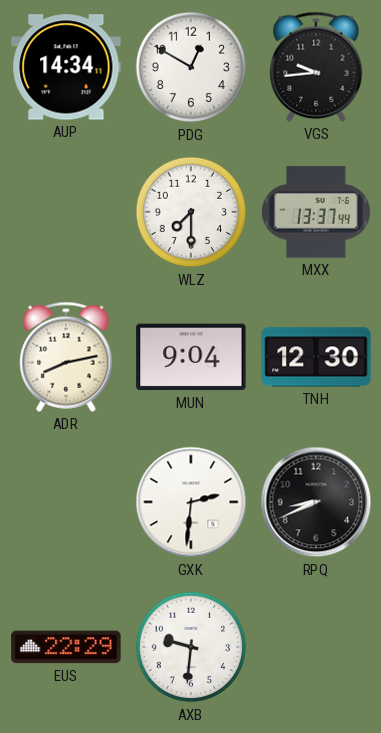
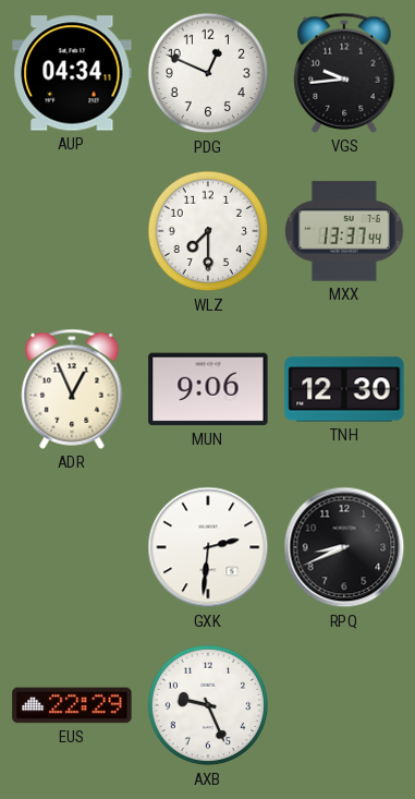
AUP: 14:34 -> 04:34 (72, 73)
PDG: 12:50 -> 12:49 (208, 73)
ADR: 8:13 -> 12:56 (72, 389)
MUN: 9:04 -> 9:06 (208, 389)
AXB: 9:31 -> 9:26 (208, 705)
